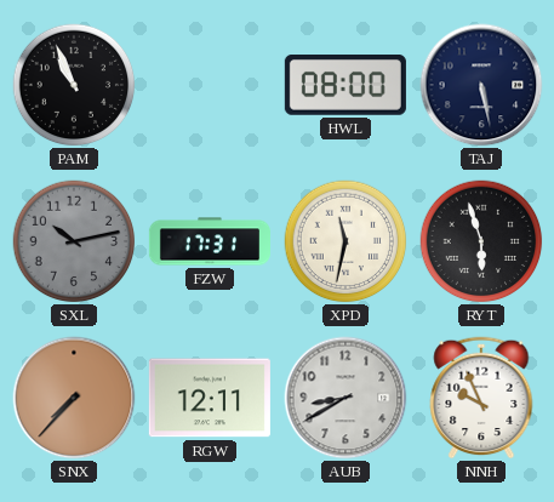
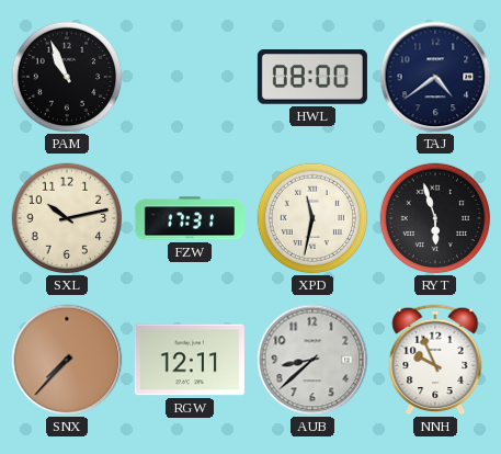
TAJ: 5:28 -> 4:39 (435, 77)
SXL dial: grey -> cream (67, 218)
AUB: 8:40 -> 8:38 (312, 360)
